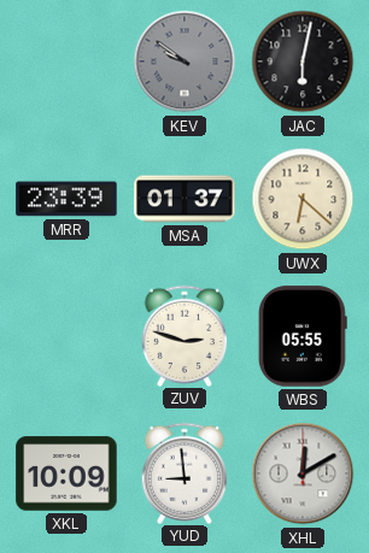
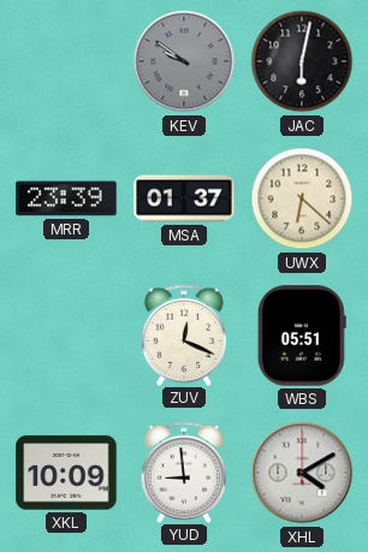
ZUV: 2:48 -> 12:19 (184, 334)
WBS: 05:55 -> 05:51 (302, 336)
XHL: 12:10 -> 4:10 (302, 473)
